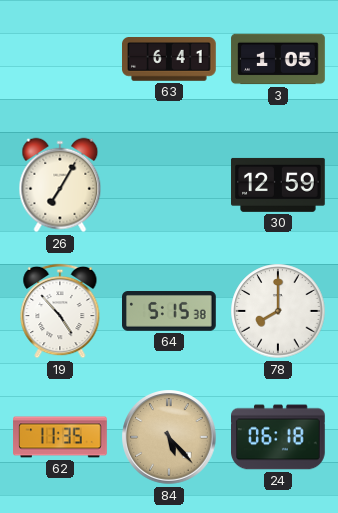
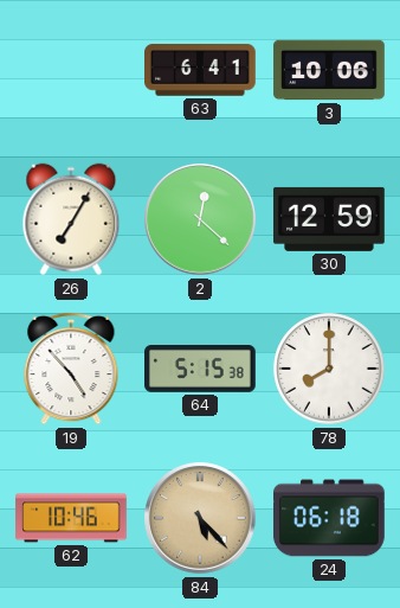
3: 1:05 -> 10:06 (329, 70)
2: none -> 12:22 (200, 219)
62: 11:35 -> 10:46 (71, 518)
